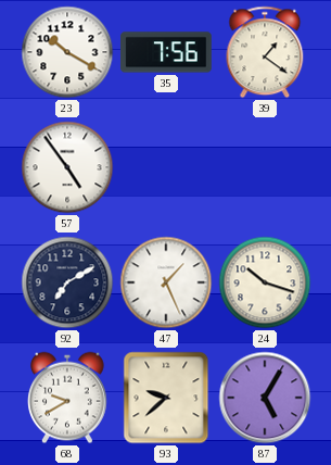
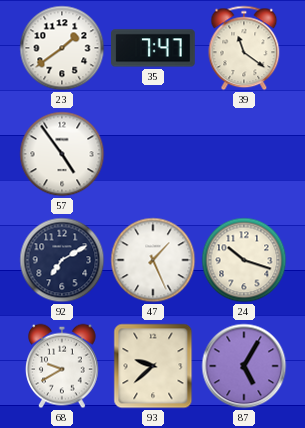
23: 10:20 -> 1:39 (62, 48)
35: 7:56 -> 7:47 (153, 48)
39: 1:21 -> 11:21 (244, 48)
